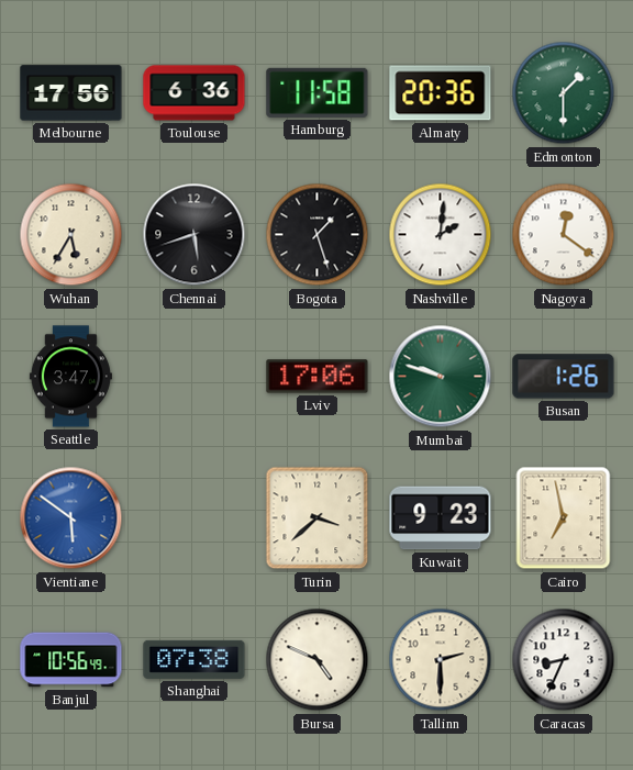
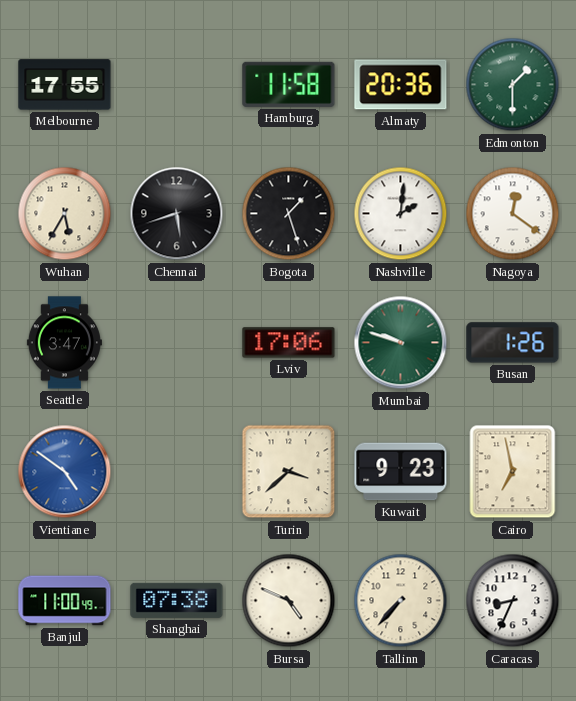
Melbourne: 17:56 -> 17:55 (65, 85)
Toulouse: 6:36 -> none (195, 93)
Vientiane: 5:51 -> 4:51 (65, 472)
Banjul: 10:56 -> 11:00 (65, 601)
Tallinn: 2:30 -> 7:37 (401, 601)
